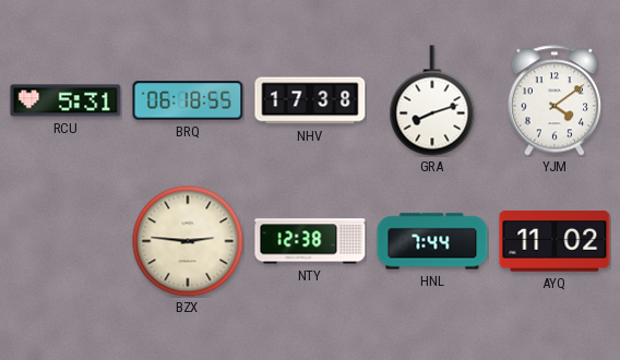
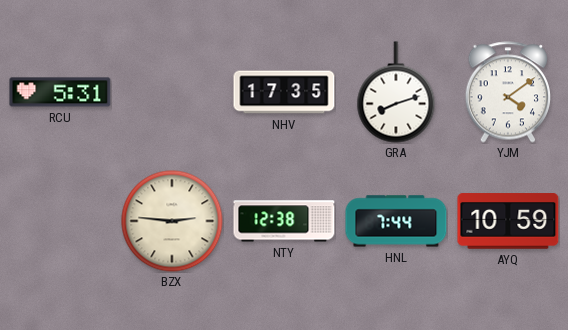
BRQ: 06:18 -> none (188, 100)
NHV: 17:38 -> 17:35 (284, 92)
AYQ: 11:02 -> 10:59 (508, 221)
